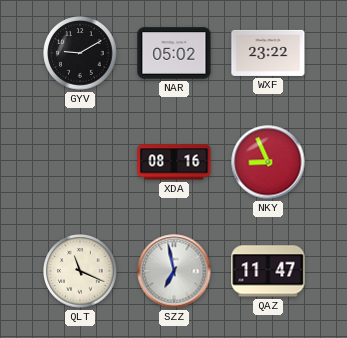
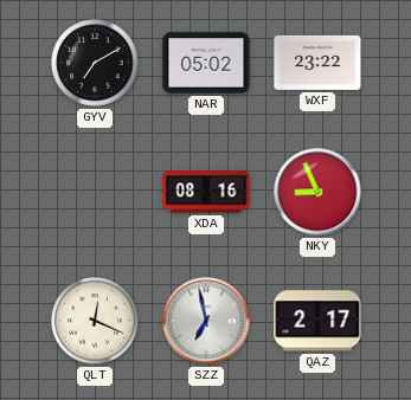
GYV: 9:10 -> 7:10 (95, 63)
QLT: 11:19 -> 12:19 (95, 321)
QAZ: 11:47 -> 2:17 (317, 321)
